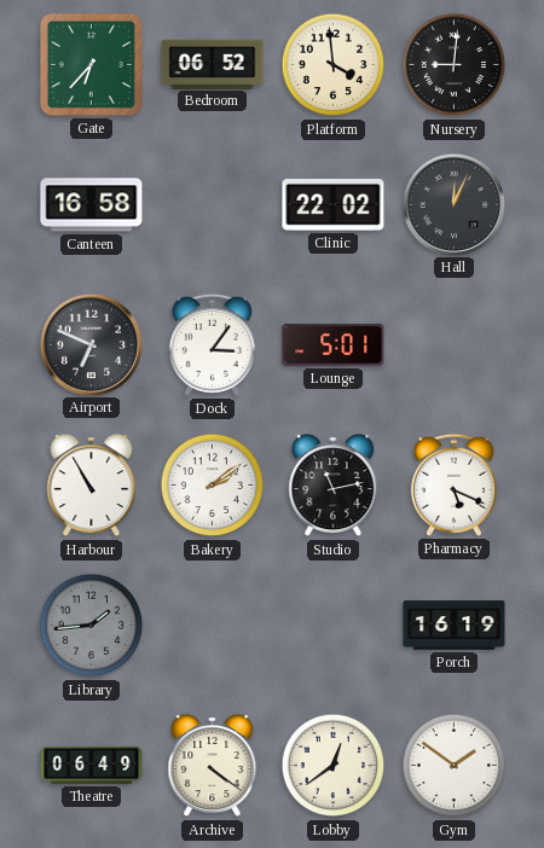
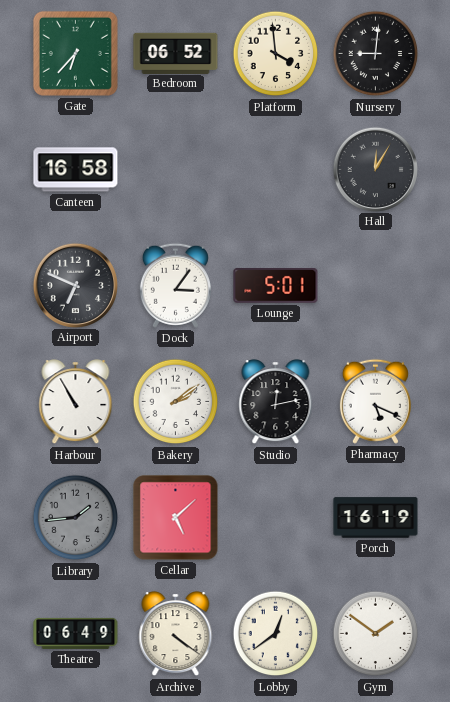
Clinic: 22:02 -> none (334, 205)
Hall: 12:04 -> 12:05 (375, 169)
Studio: 11:13 -> 12:13 (276, 402)
Cellar: none -> 5:08 (176, 518)
